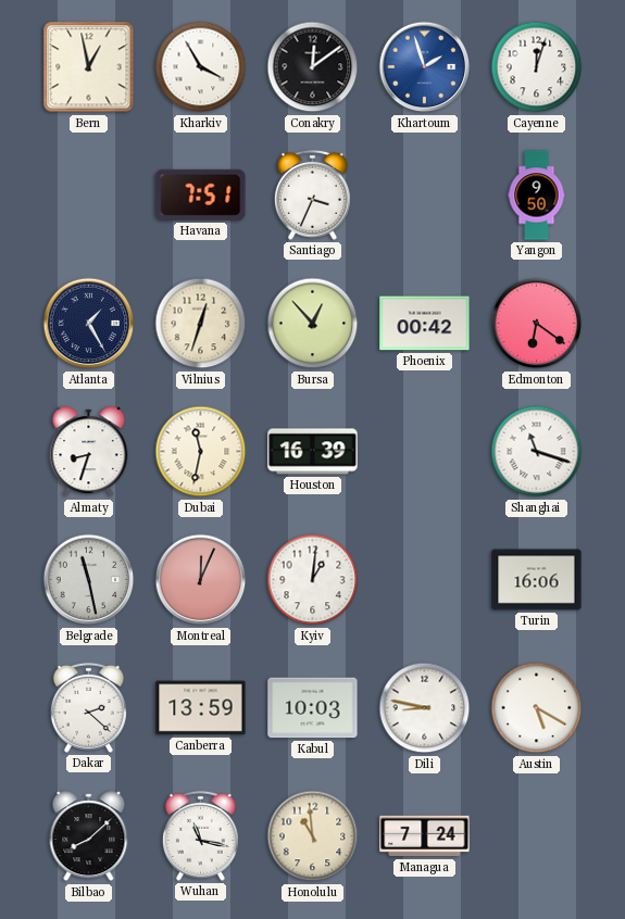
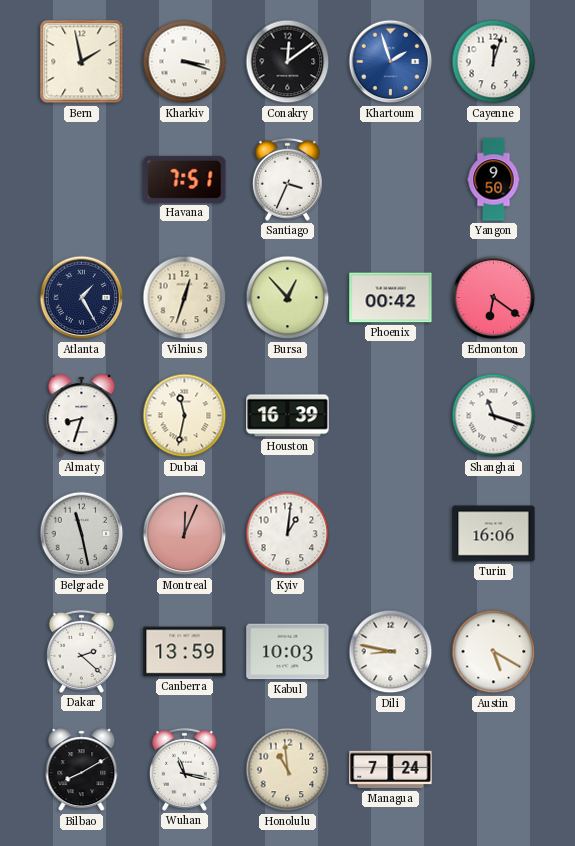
Bern: 12:58 -> 1:58 (82, 62)
Kharkiv: 3:55 -> 3:18 (185, 62)
Bilbao: 8:08 -> 8:10 (82, 770)
